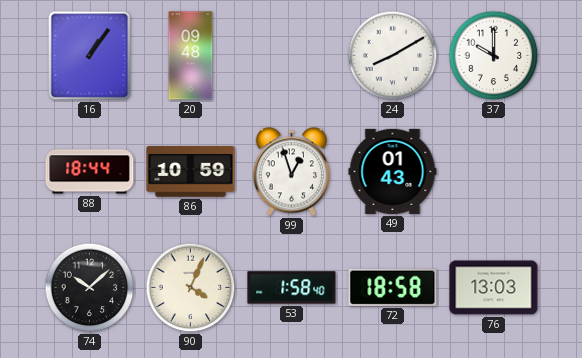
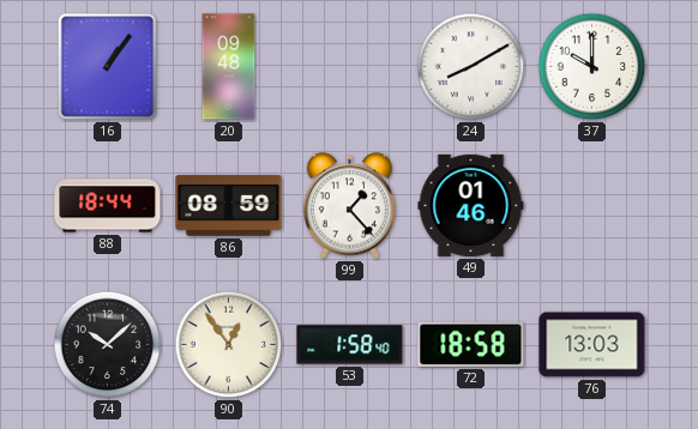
86: 10:59 -> 08:59 (229, 206)
99: 12:57 -> 1:23 (349, 206)
49: 01:43 -> 01:46 (471, 205)
90: 4:04 -> 12:54 (229, 345)
